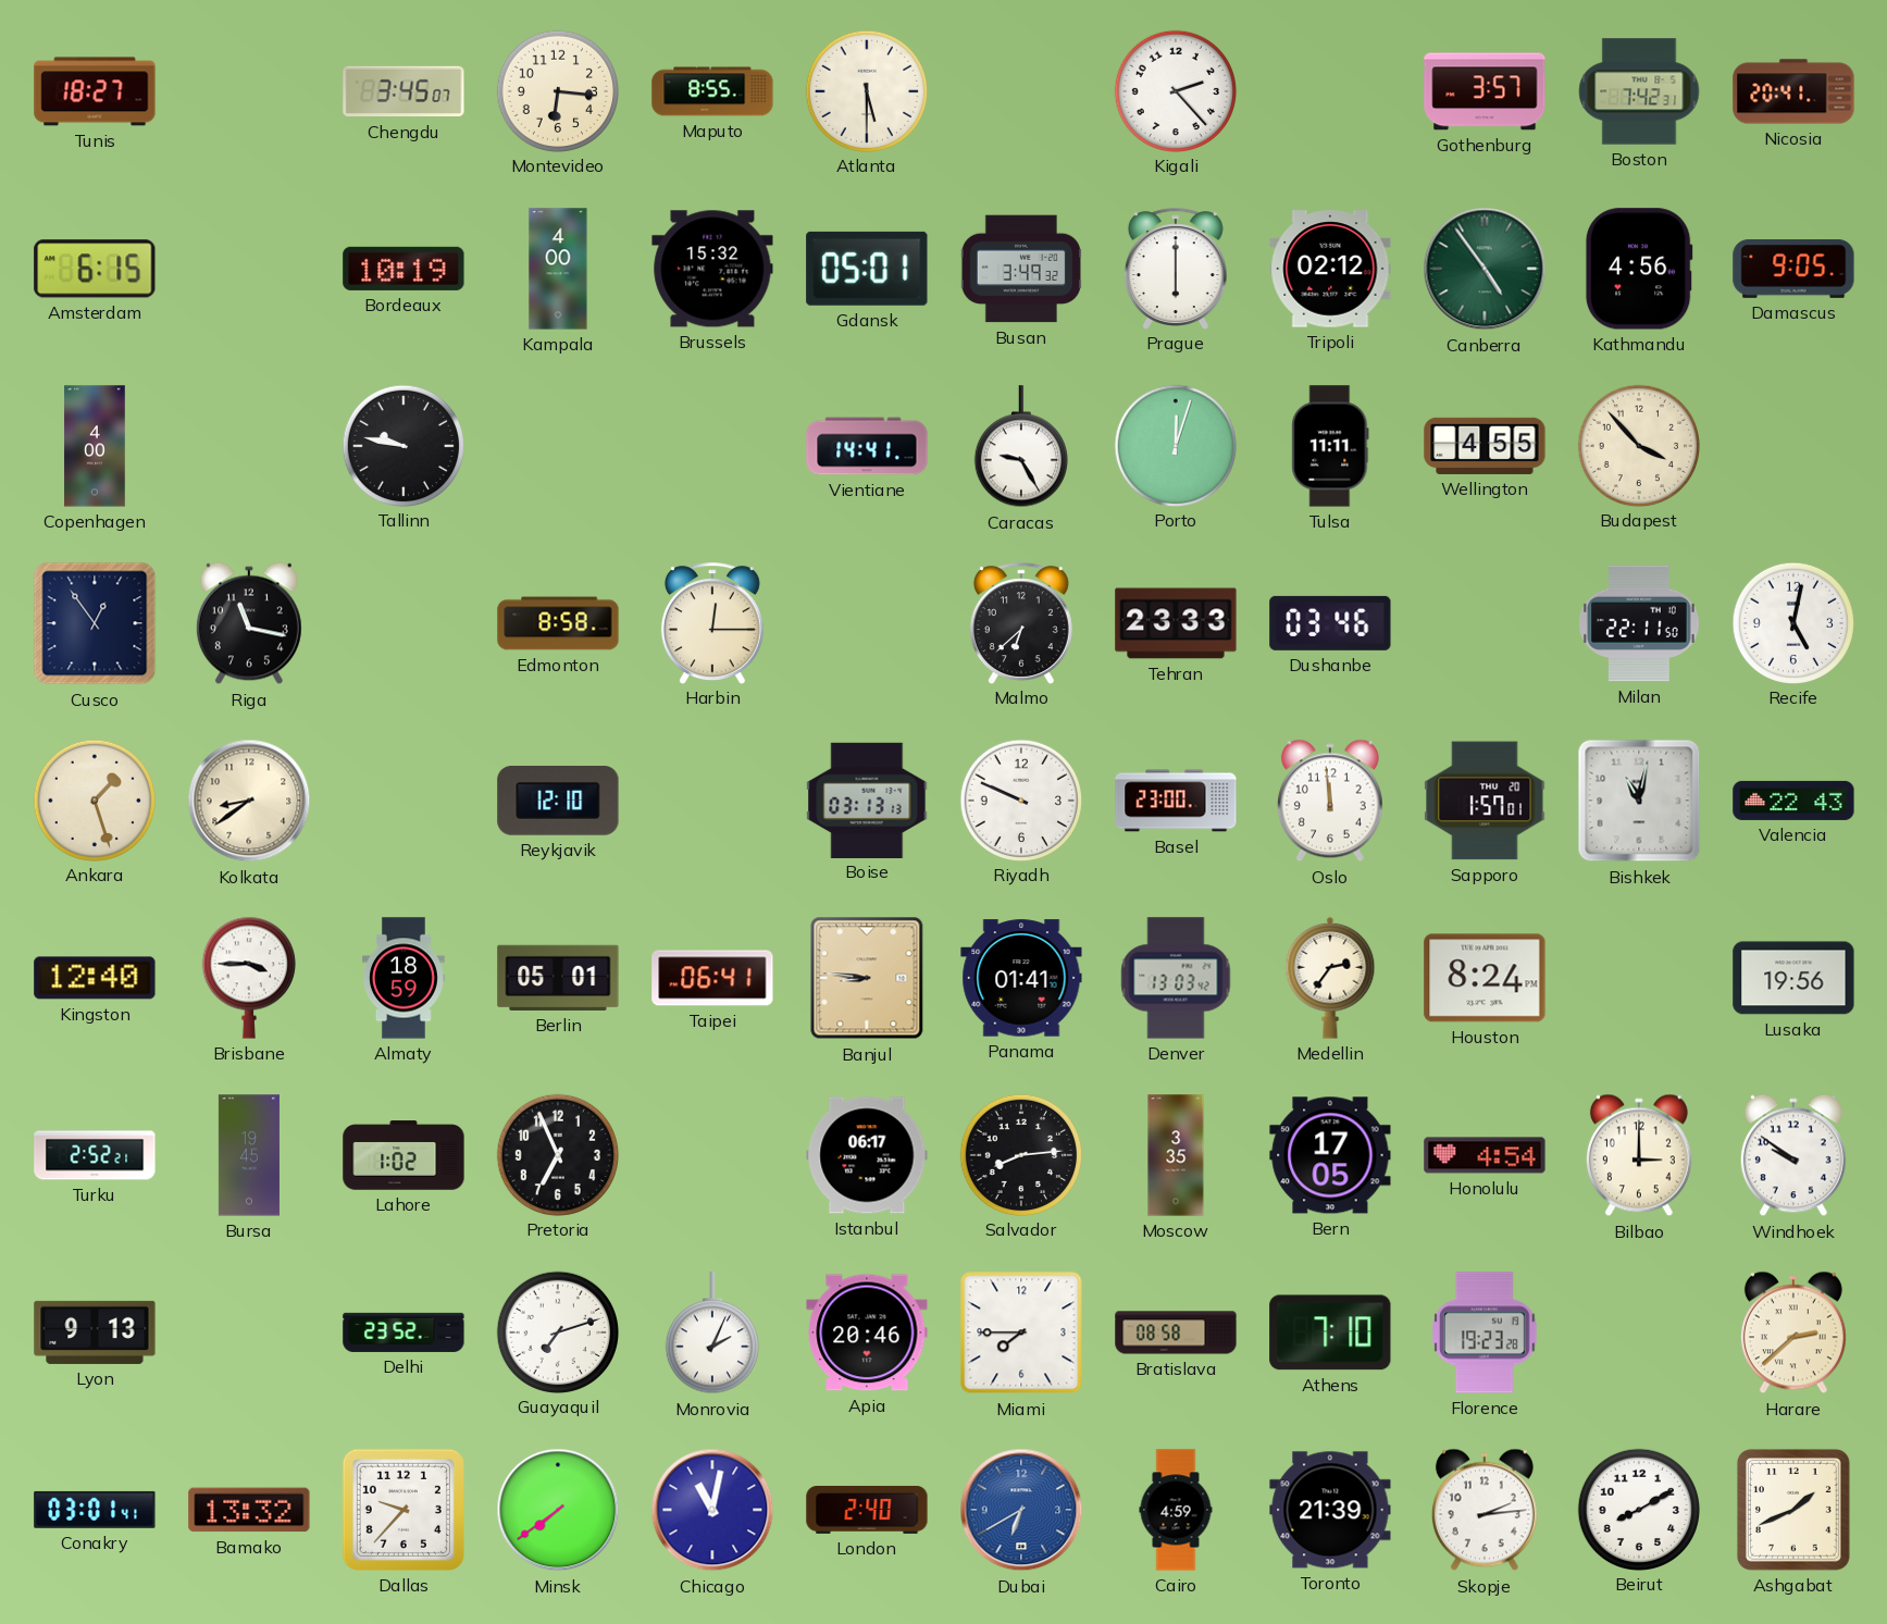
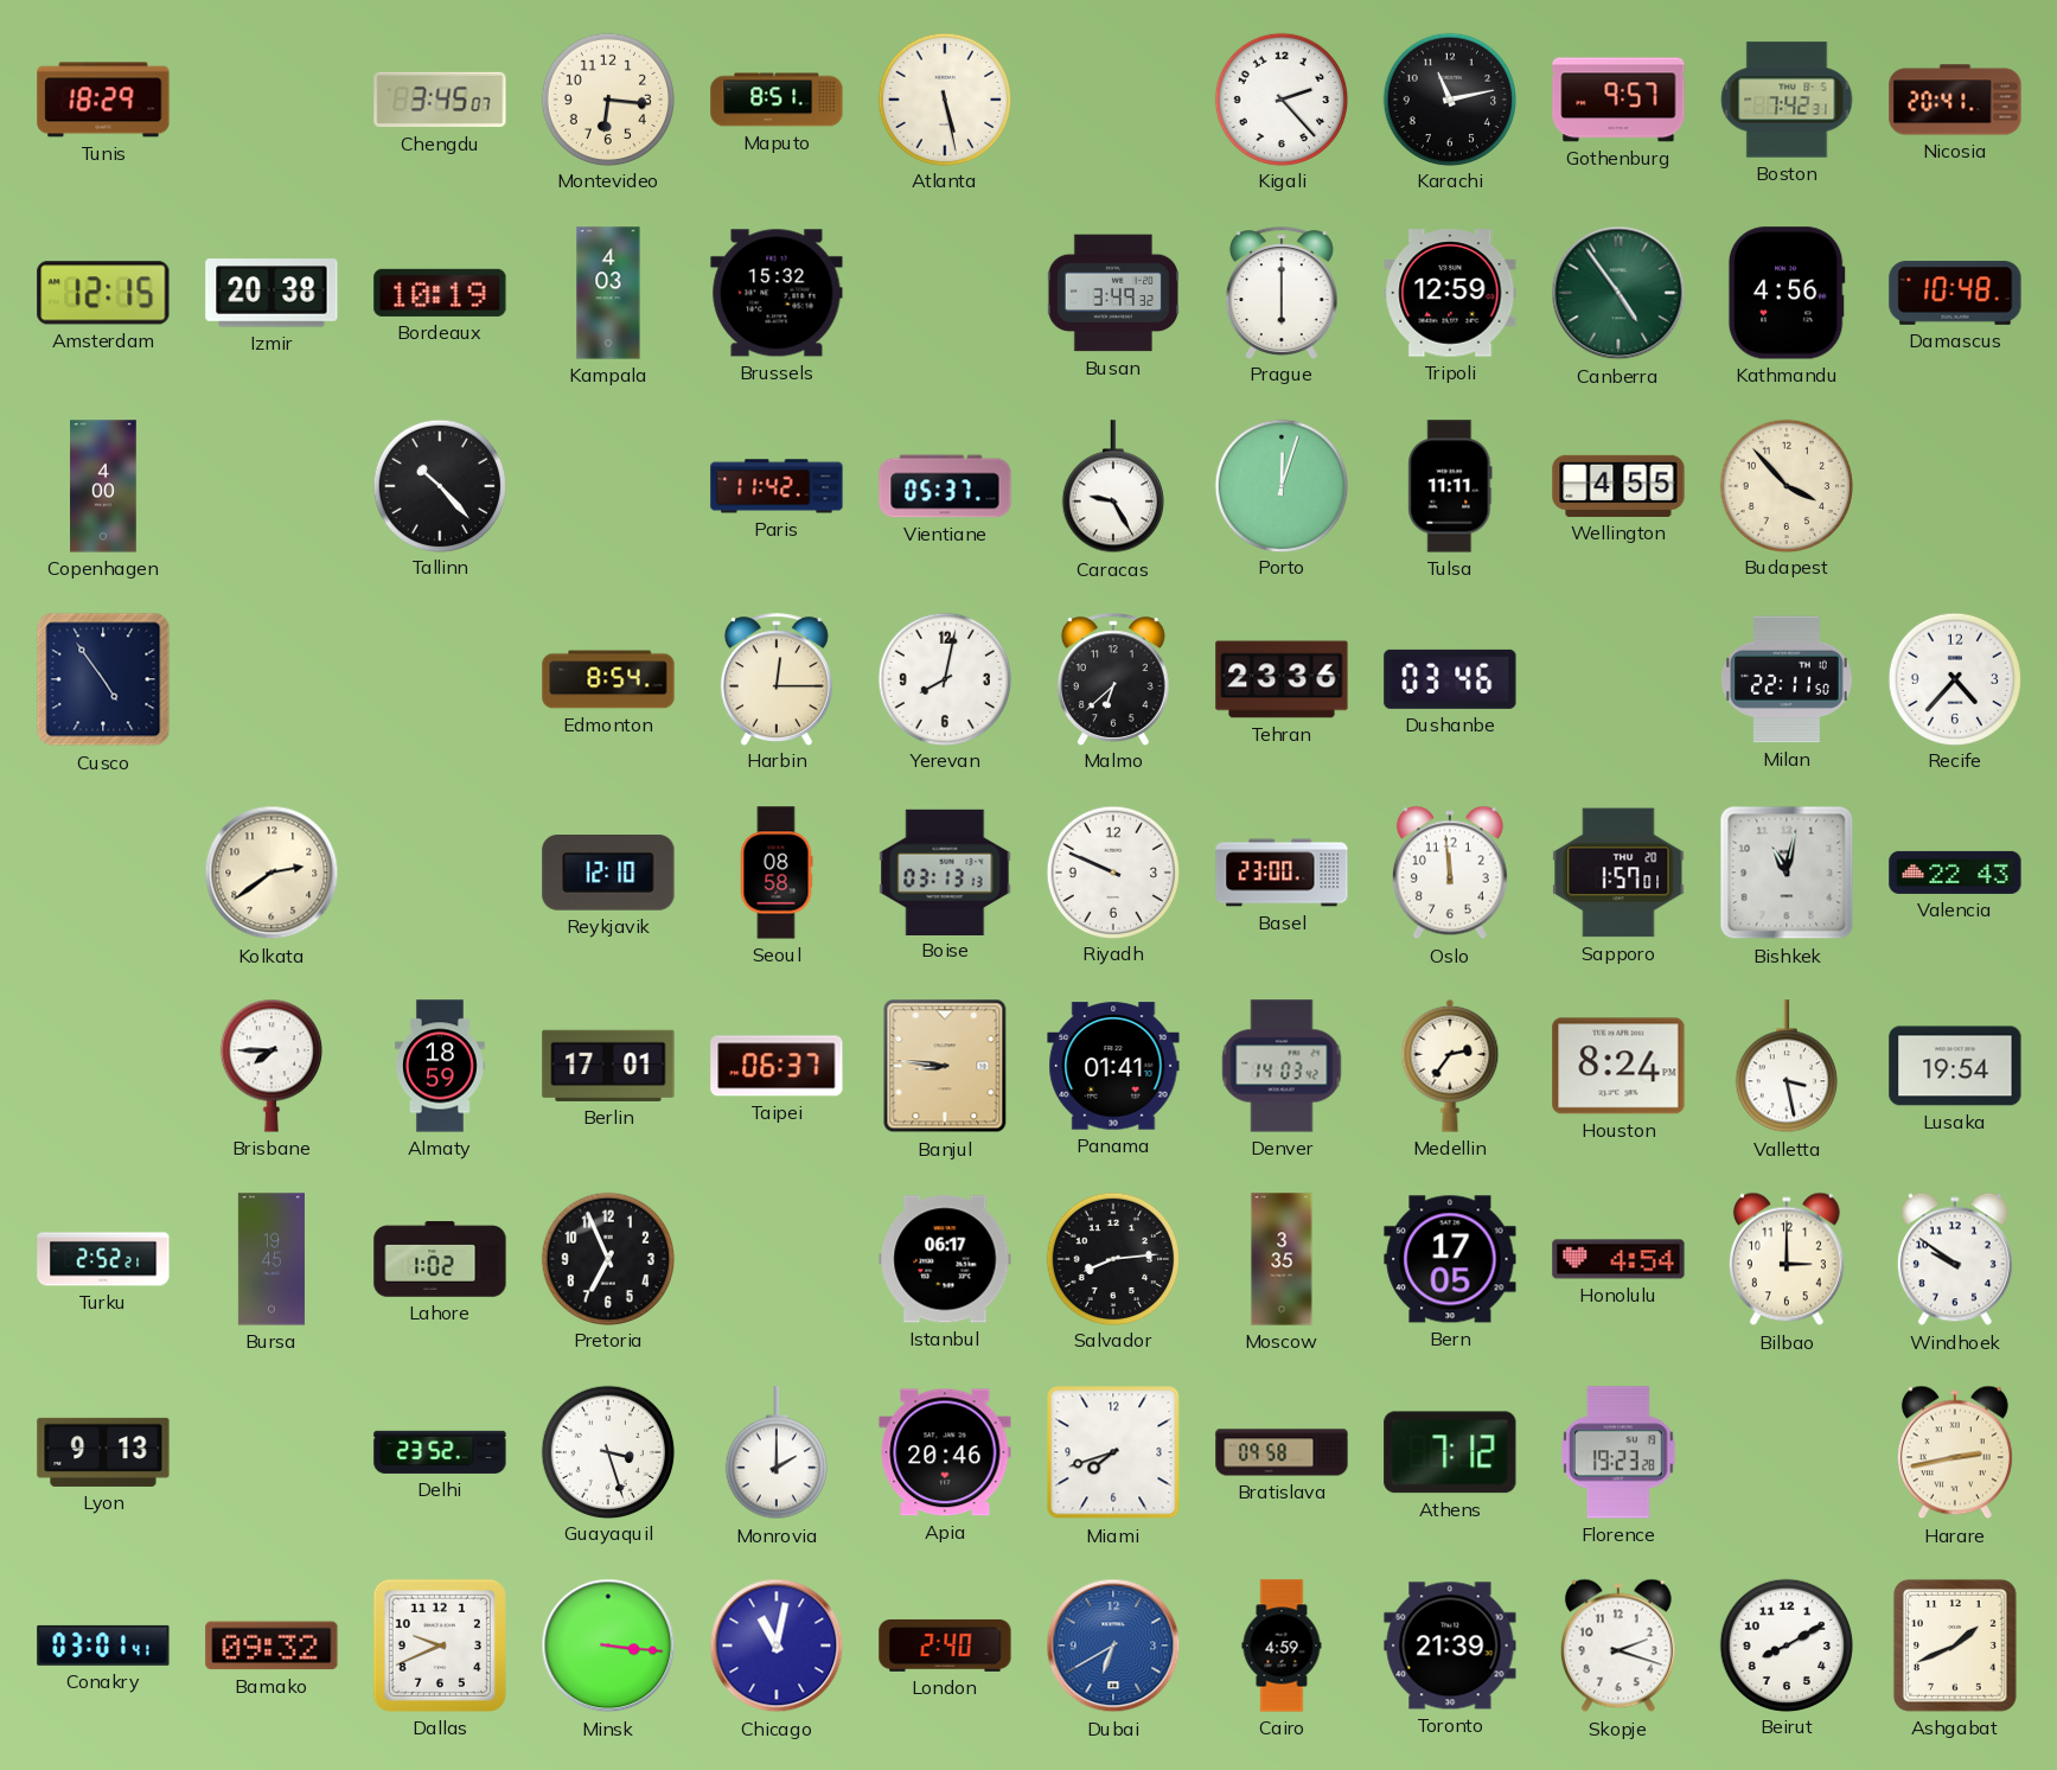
Tunis: 18:27 -> 18:29 (103, 100)
Maputo: 8:55 -> 8:51 (777, 100)
Atlanta: 5:30 -> 5:28 (944, 98)
Karachi: none -> 11:13 (1449, 98)
Gothenburg: 3:57 -> 9:57 (1618, 100)
Amsterdam: 6:15 -> 12:15 (103, 293)
Izmir: none -> 20:38 (272, 293)
Kampala: 4:00 -> 4:03 (608, 293)
Gdansk: 05:01 -> none (867, 269)
Tripoli: 02:12 -> 12:59 (1450, 293)
Damascus: 9:05 -> 10:48 (1955, 294)
Tallinn: 9:47 -> 10:23 (439, 485)
Paris: none -> 11:42 (777, 486)
Vientiane: 14:41 -> 05:37 (945, 486)
Cusco: 12:54 -> 4:54 (103, 679)
Riga: 11:17 -> none (249, 623)
Edmonton: 8:58 -> 8:54 (608, 679)
Yerevan: none -> 8:02 (944, 678)
Tehran: 23:33 -> 23:36 (1282, 679)
Recife: 5:02 -> 4:37 (1954, 678)
Ankara: 1:27 -> none (94, 799)
Kolkata: 8:39 -> 2:39 (272, 873)
Seoul: none -> 08:58 (777, 873)
Kingston: 12:40 -> none (95, 978)
Brisbane: 3:45 -> 7:45 (272, 1066)
Berlin: 05:01 -> 17:01 (608, 1066)
Taipei: 06:41 -> 06:37 (777, 1066)
Denver: 13:03 -> 14:03 (1282, 1066)
Valletta: none -> 3:28 (1787, 1067)
Lusaka: 19:56 -> 19:54 (1955, 1066)
Guayaquil: 7:12 -> 3:27 (607, 1451)
Monrovia: 2:04 -> 2:00 (777, 1453)
Miami: 7:45 -> 7:42 (1113, 1452)
Bratislava: 08:58 -> 09:58 (1282, 1452)
Athens: 7:10 -> 7:12 (1450, 1452)
Harare: 2:38 -> 2:43 (1955, 1452)
Bamako: 13:32 -> 09:32 (272, 1646)
Dallas: 9:37 -> 9:41 (440, 1646)
Minsk: 7:39 -> 3:16 (608, 1646)
Skopje: 2:14 -> 2:18 (1618, 1646)
